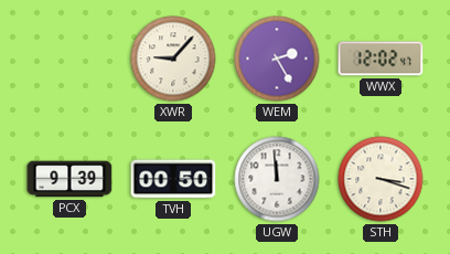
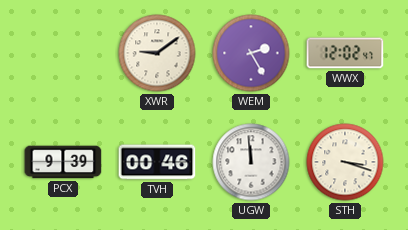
XWR: 9:07 -> 9:09 (157, 53)
TVH: 00:50 -> 00:46 (157, 162)
